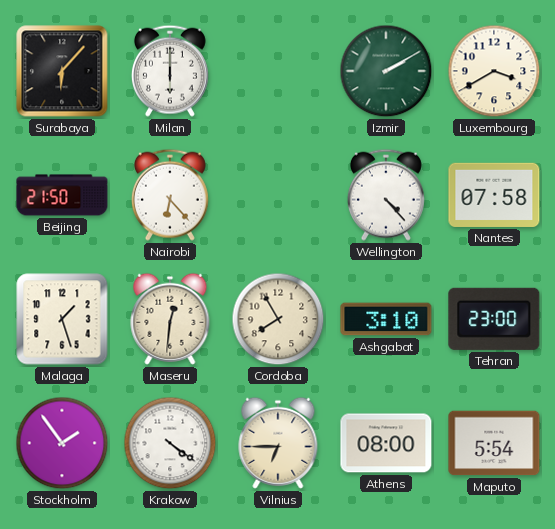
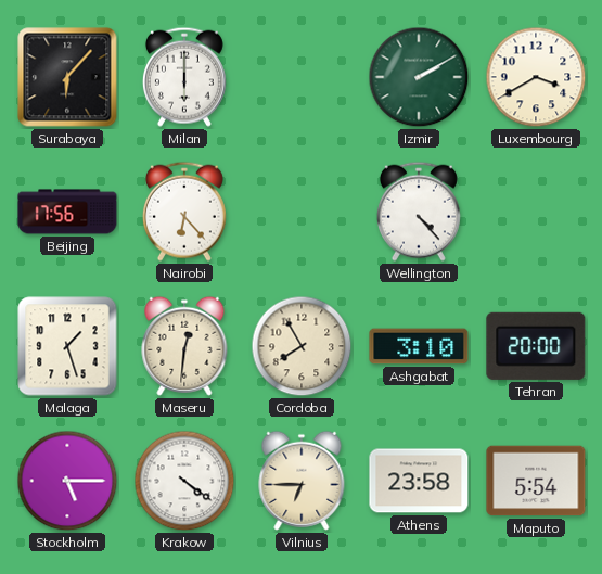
Beijing: 21:50 -> 17:56 (67, 212)
Nantes: 07:58 -> none (494, 195)
Tehran: 23:00 -> 20:00 (536, 346)
Stockholm: 1:54 -> 5:15 (67, 481)
Athens: 08:00 -> 23:58 (419, 481)
